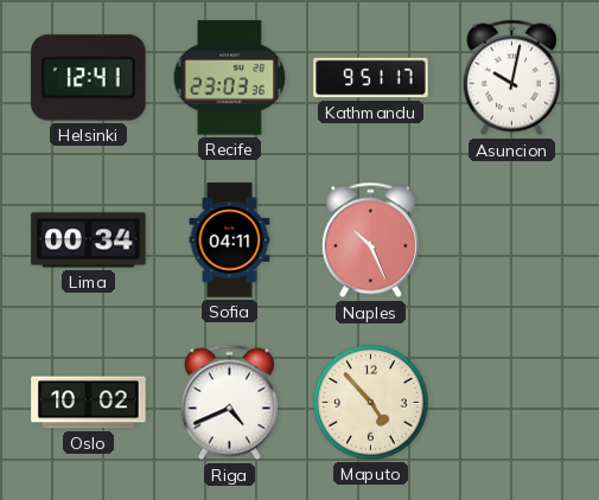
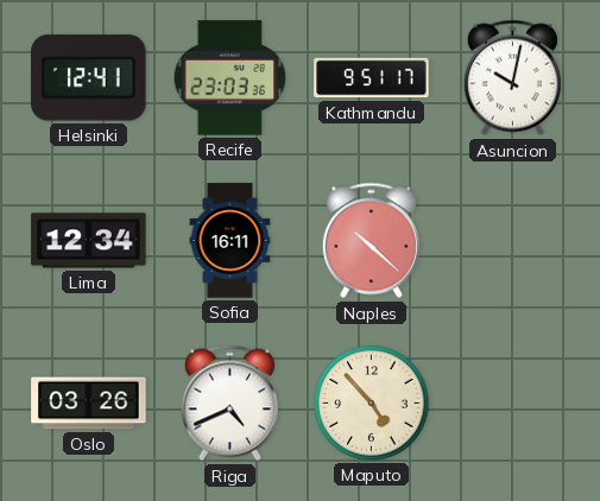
Lima: 00:34 -> 12:34 (89, 241)
Sofia: 04:11 -> 16:11 (230, 241)
Naples: 10:26 -> 10:22 (371, 241)
Oslo: 10:02 -> 03:26 (89, 404)
